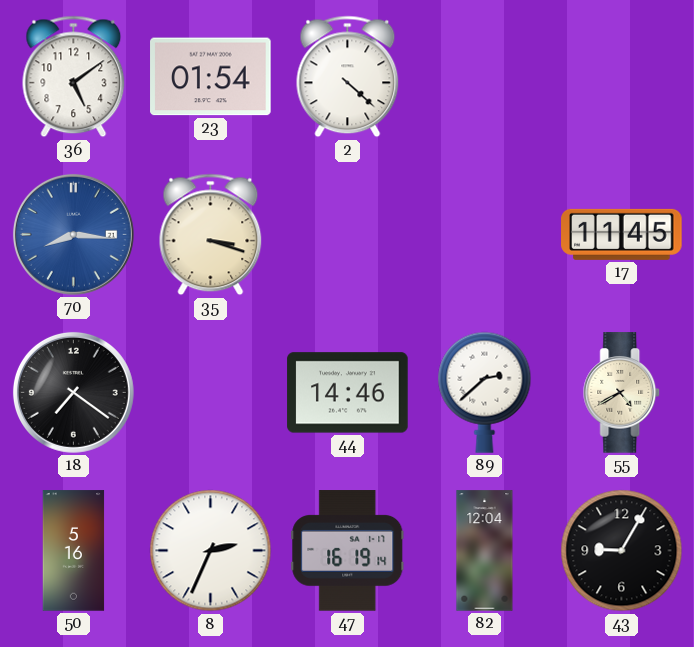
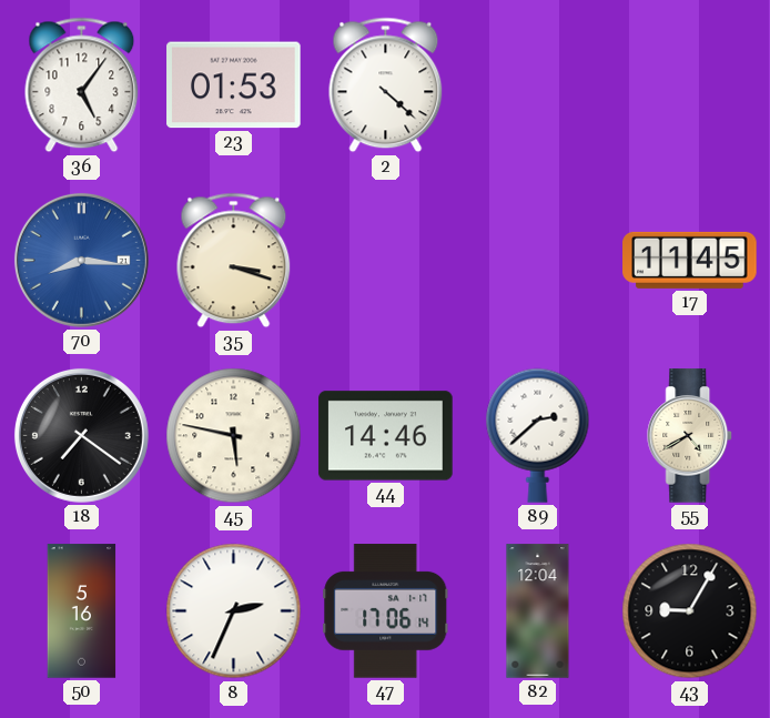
36: 5:09 -> 5:06 (82, 85)
23: 01:54 -> 01:53 (234, 85)
45: none -> 5:47 (234, 436)
47: 16:19 -> 17:06 (386, 611)
